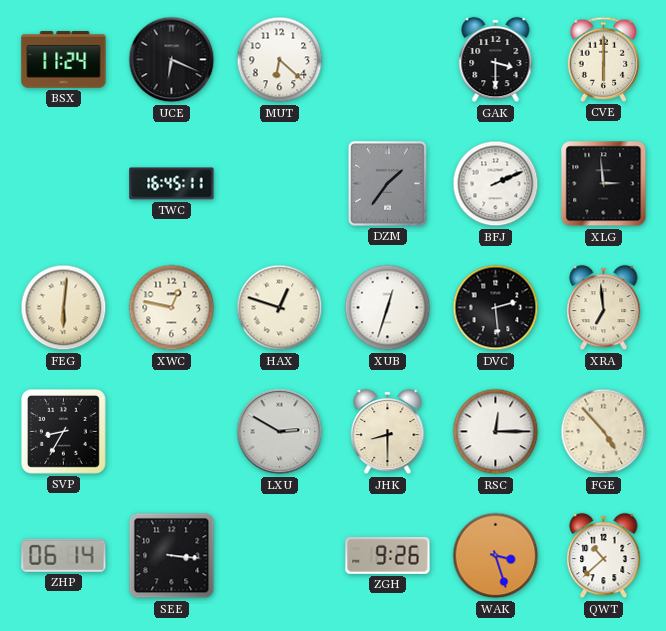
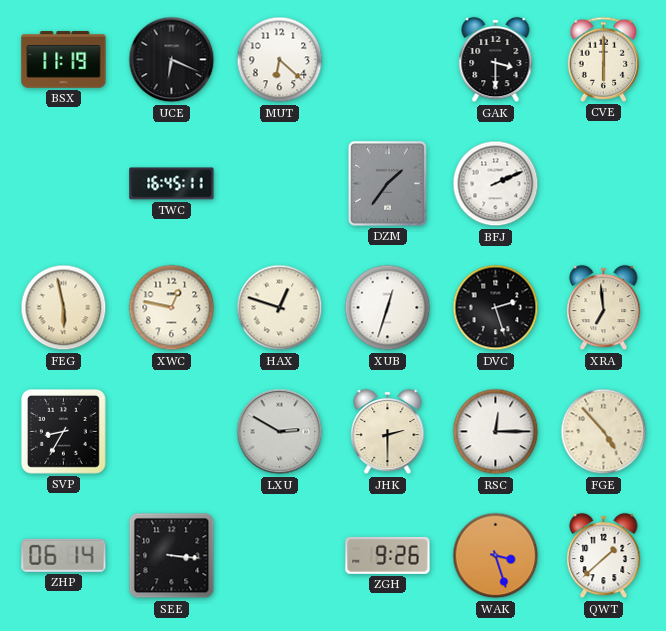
BSX: 11:24 -> 11:19 (64, 60)
XLG: 2:59 -> none (604, 184)
FEG: 6:01 -> 5:58 (64, 308)
DVC: 2:29 -> 2:27 (496, 308)
JHK: 8:30 -> 2:30 (388, 432)
QWT: 10:38 -> 1:38 (604, 556)
